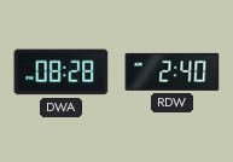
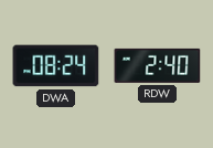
DWA: 08:28 -> 08:24 (56, 66)
